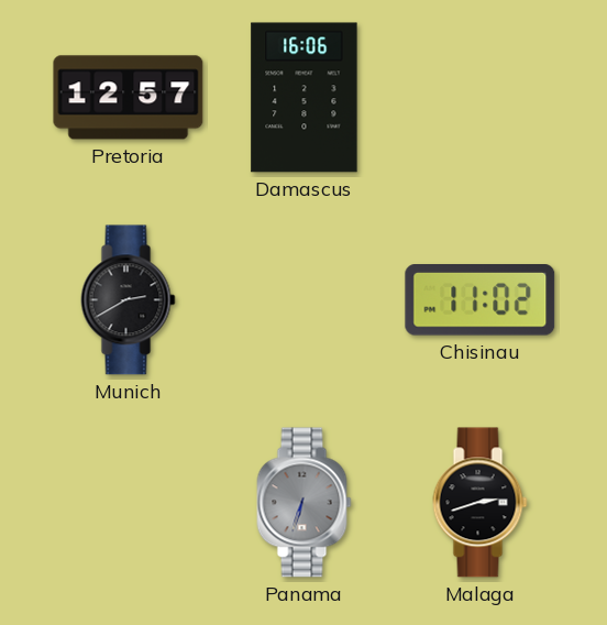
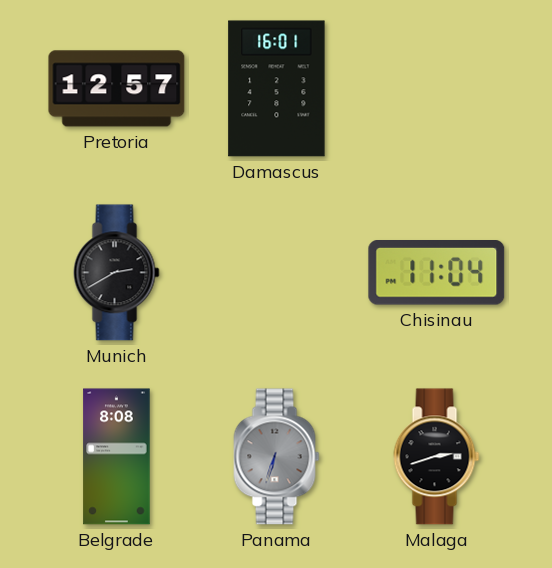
Damascus: 16:06 -> 16:01 (277, 89)
Chisinau: 11:02 -> 11:04 (437, 273)
Belgrade: none -> 8:08 (117, 457)
